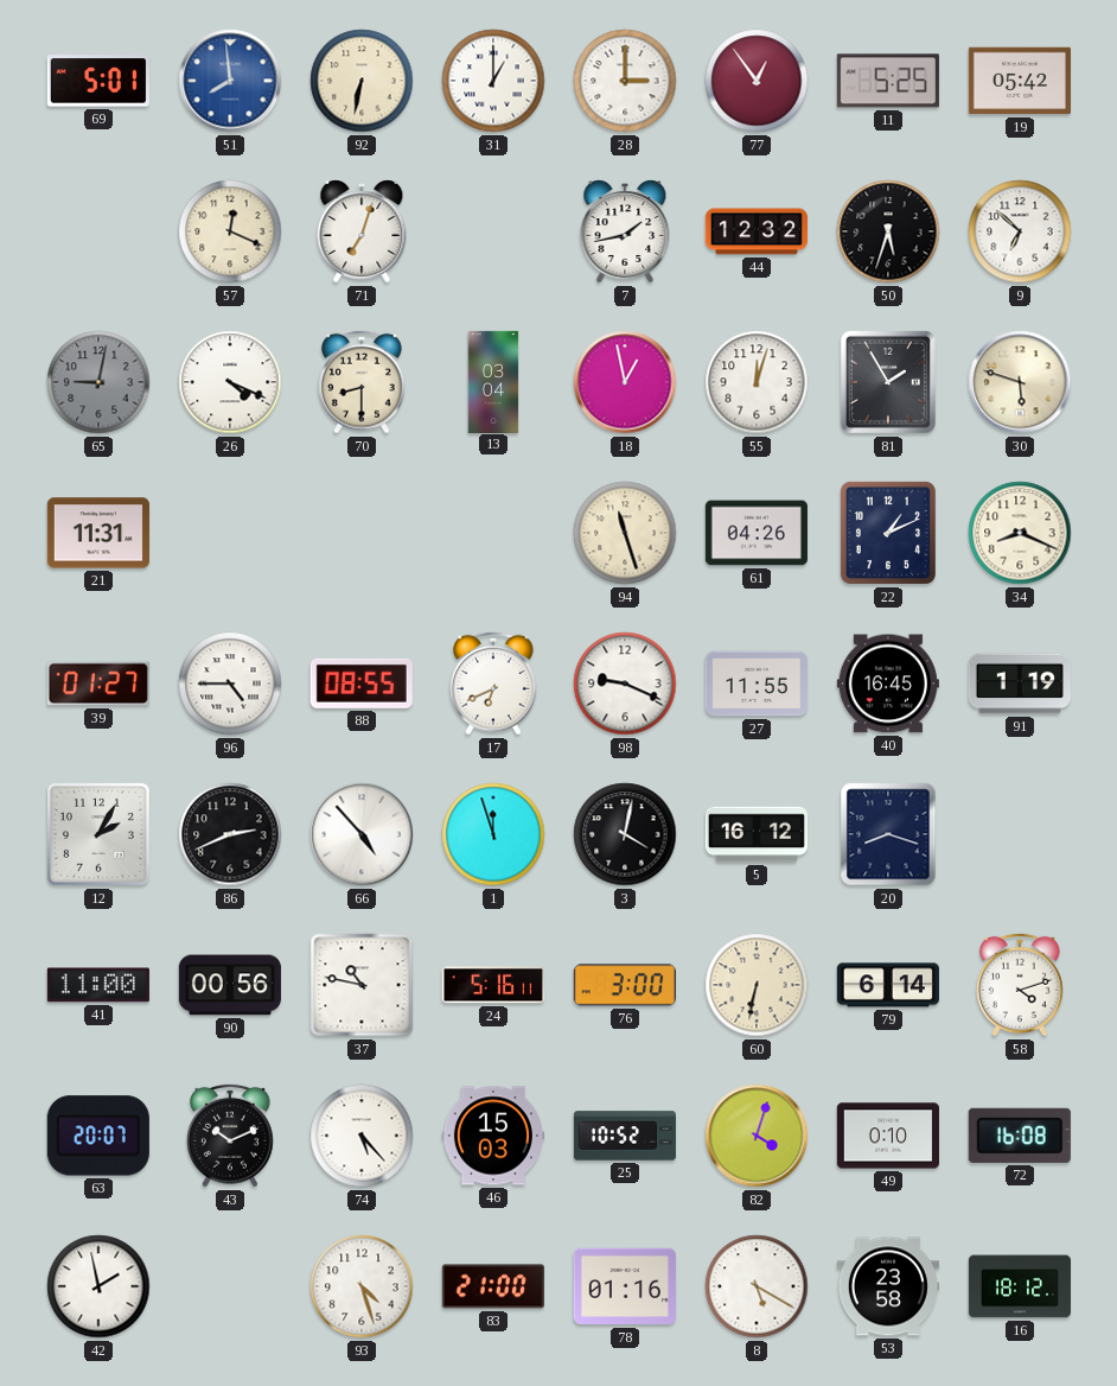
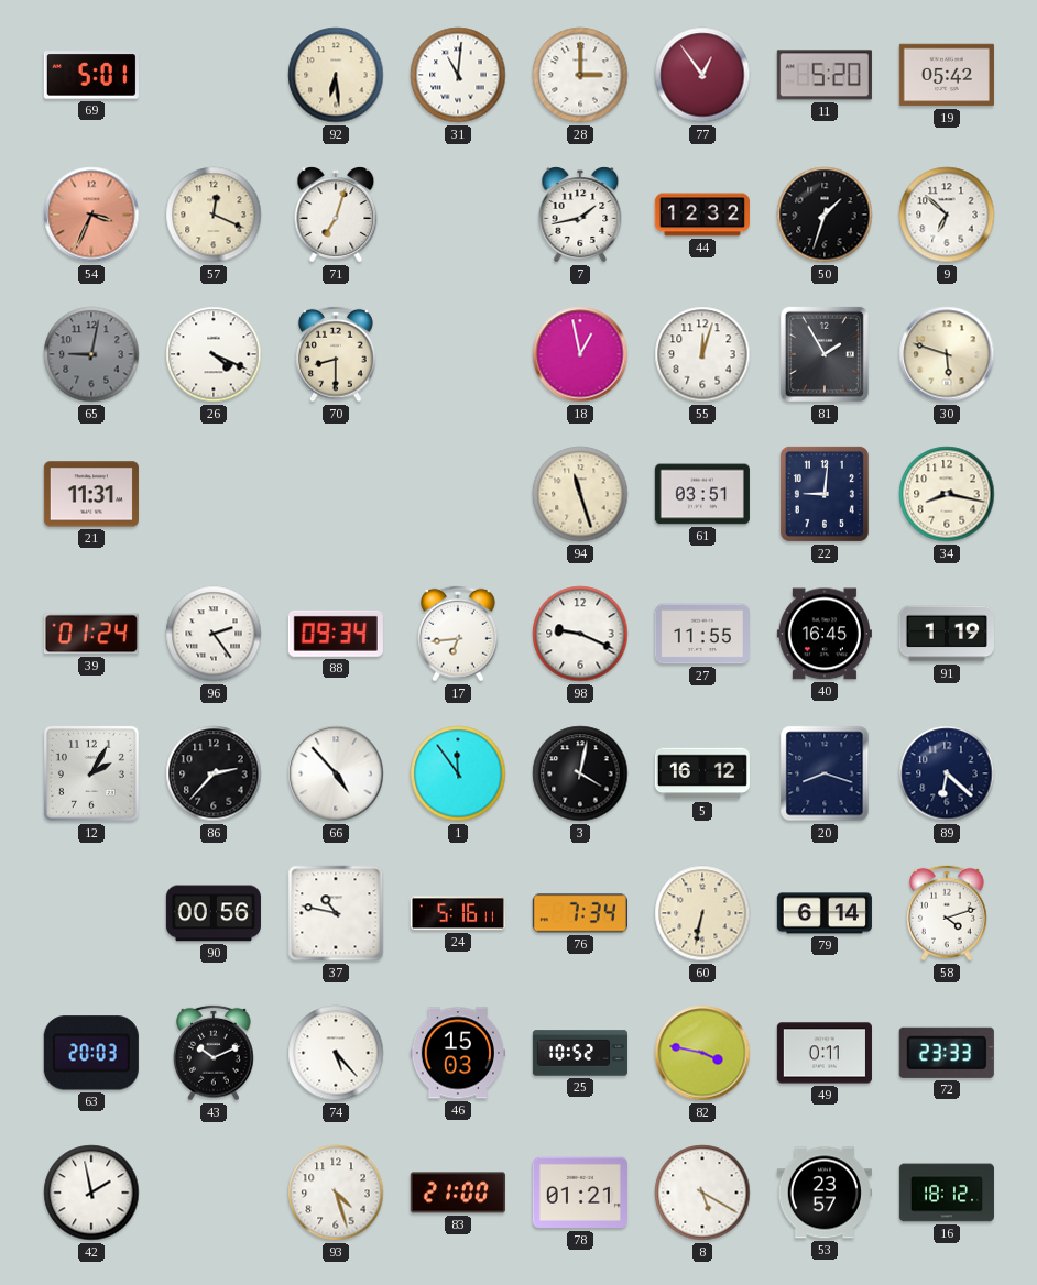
51: 7:59 -> none (230, 81)
92: 6:32 -> 6:29 (336, 75)
31: 1:00 -> 11:01 (458, 75)
11: 5:25 -> 5:20 (825, 75)
54: none -> 3:34 (91, 215)
50: 5:33 -> 1:33 (825, 215)
13: 03:04 -> none (493, 381)
61: 04:26 -> 03:51 (702, 494)
22: 1:11 -> 9:01 (825, 494)
34: 8:19 -> 8:17 (947, 494)
39: 01:27 -> 01:24 (91, 634)
96: 4:45 -> 2:24 (214, 634)
88: 08:55 -> 09:34 (336, 634)
17: 6:41 -> 6:44 (459, 634)
86: 2:41 -> 2:37 (214, 773)
1: 11:57 -> 11:54 (458, 773)
89: none -> 6:22 (947, 773)
41: 11:00 -> none (98, 985)
76: 3:00 -> 7:34 (580, 913)
63: 20:07 -> 20:03 (91, 1053)
82: 4:03 -> 3:47 (702, 1053)
49: 0:10 -> 0:11 (825, 1053)
72: 16:08 -> 23:33 (947, 1053)
78: 01:16 -> 01:21 (580, 1193)
53: 23:58 -> 23:57 (825, 1193)
